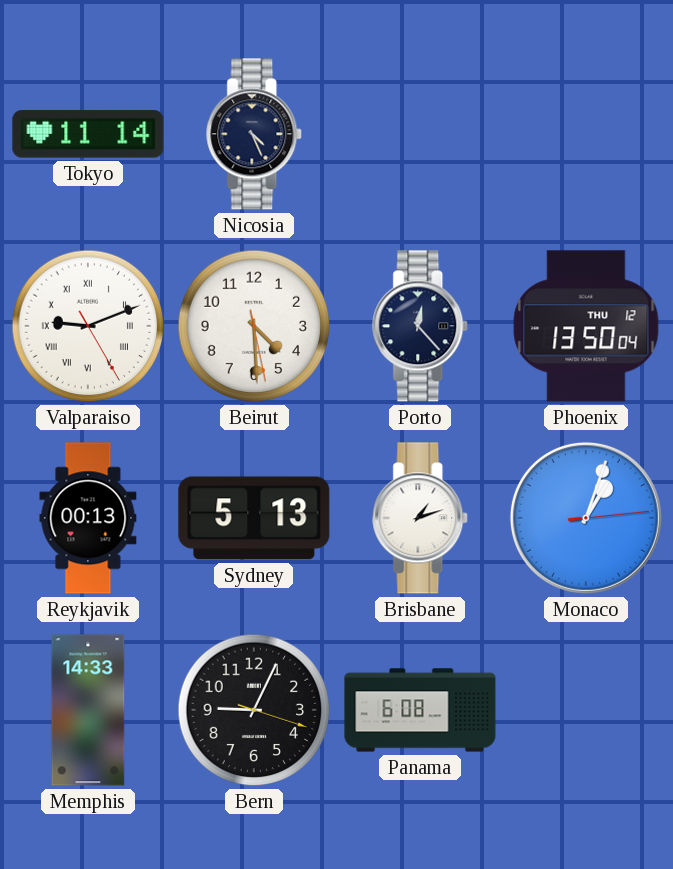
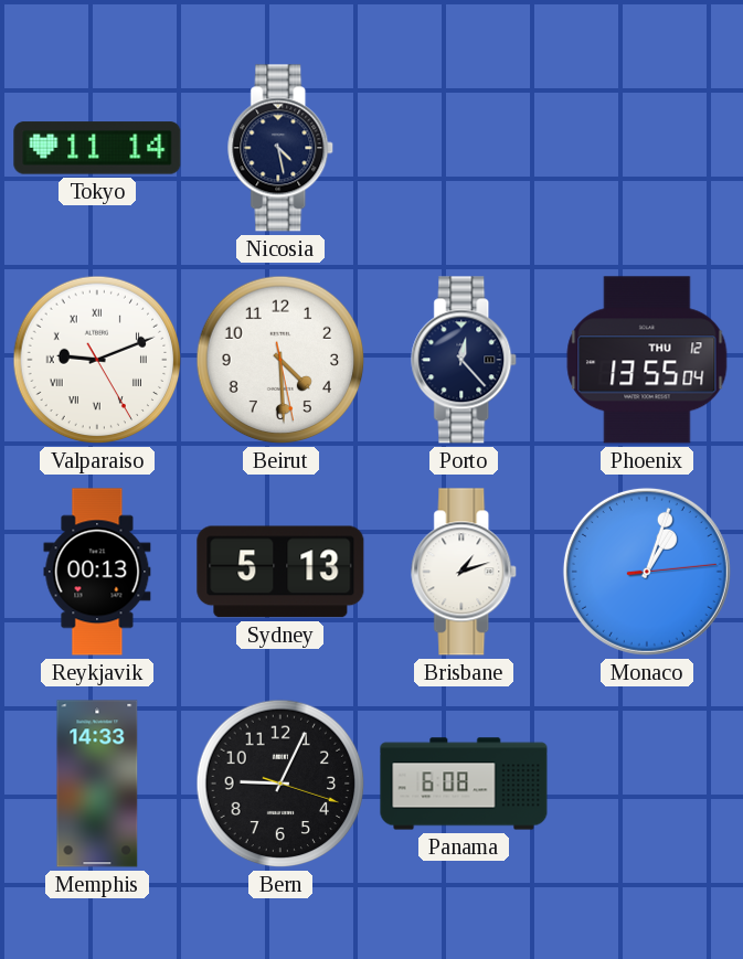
Nicosia: 4:26 -> 4:28 (282, 148)
Phoenix: 13:50 -> 13:55 (647, 360)
